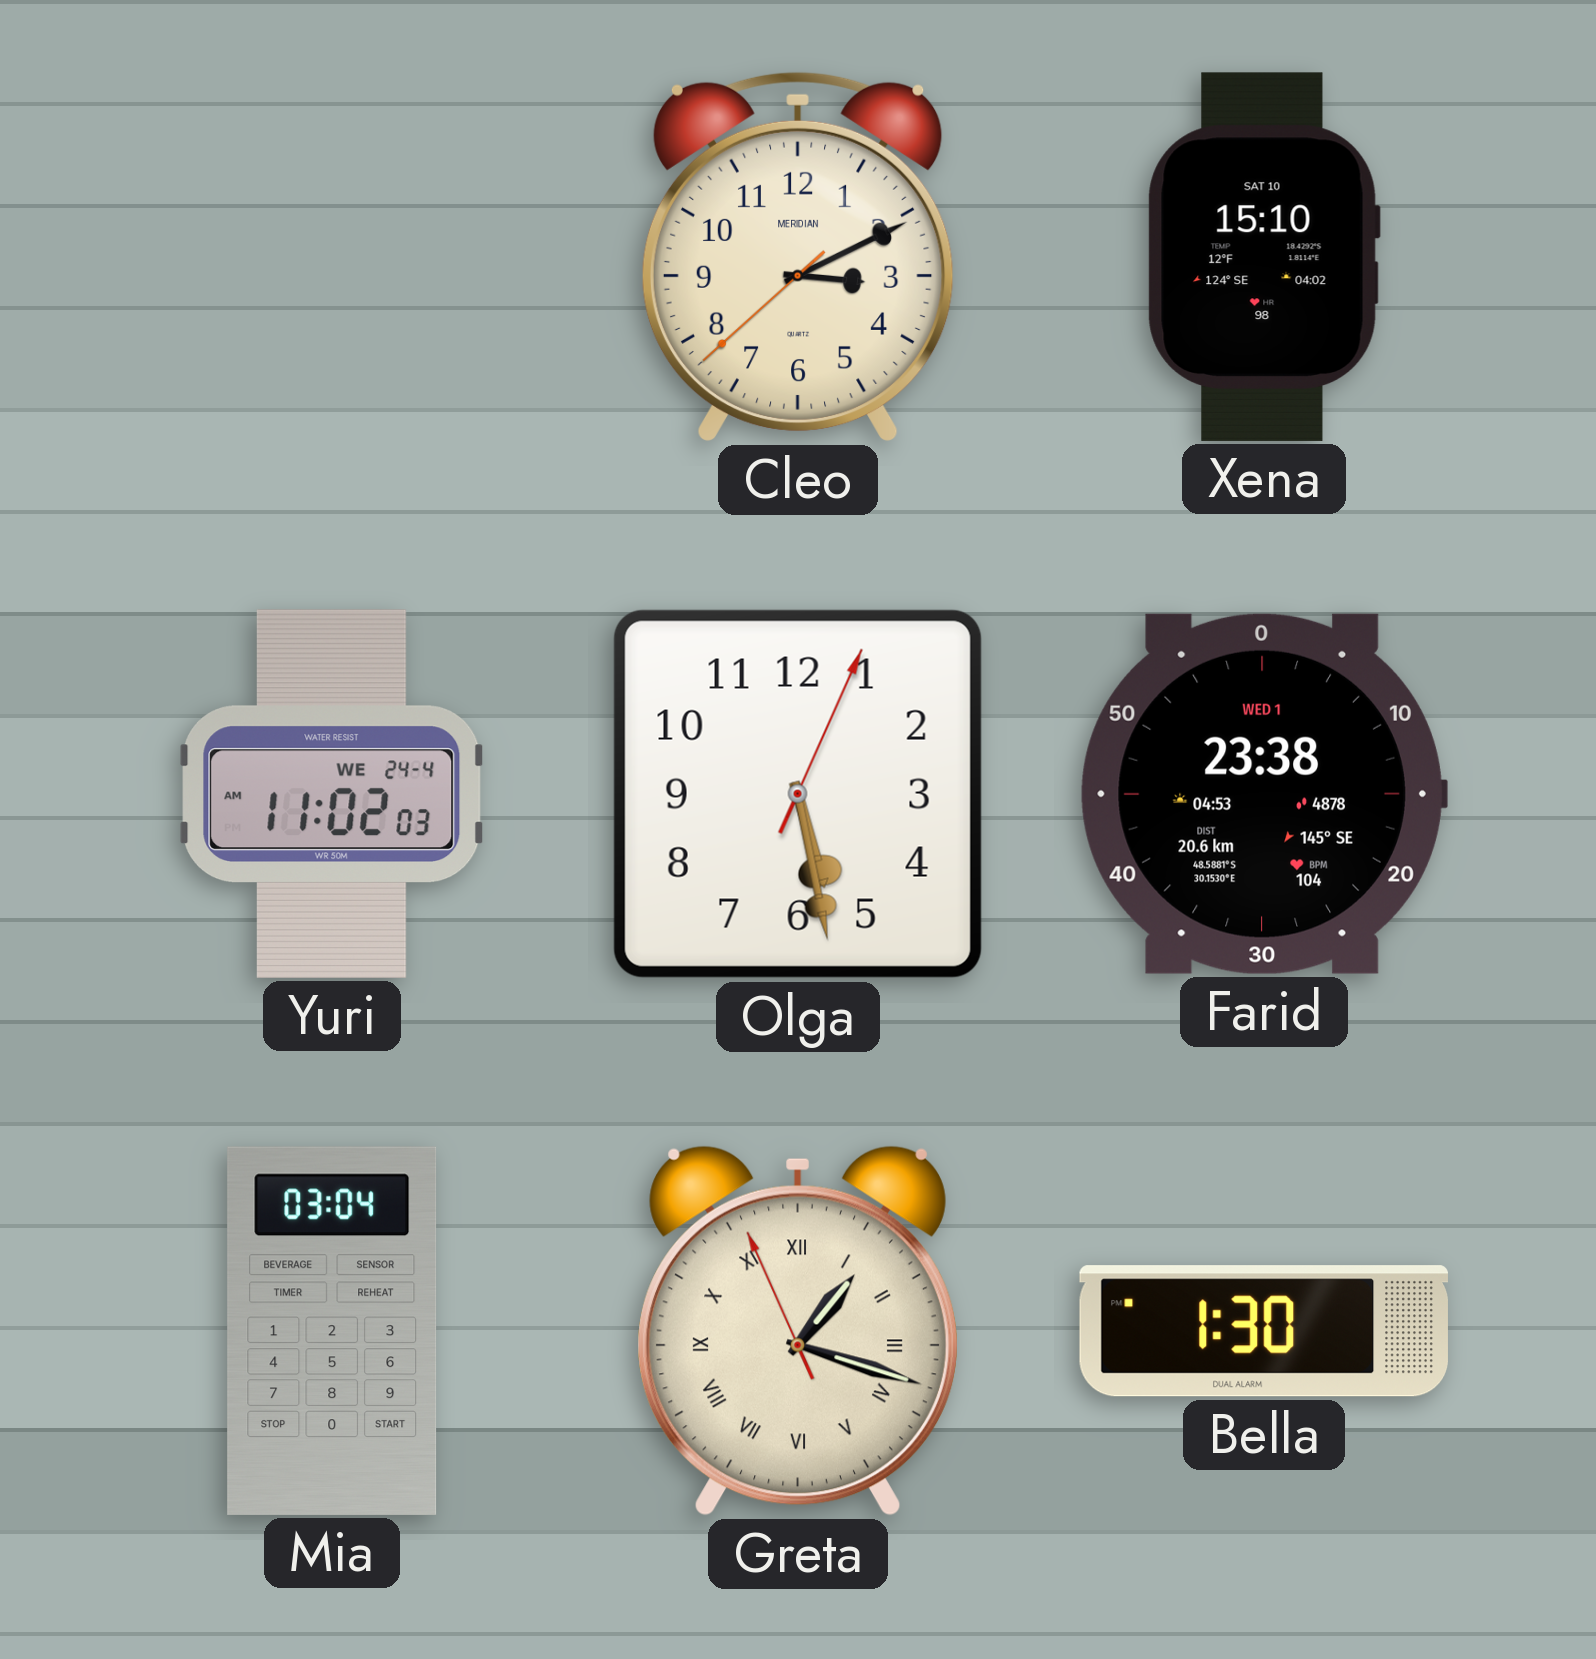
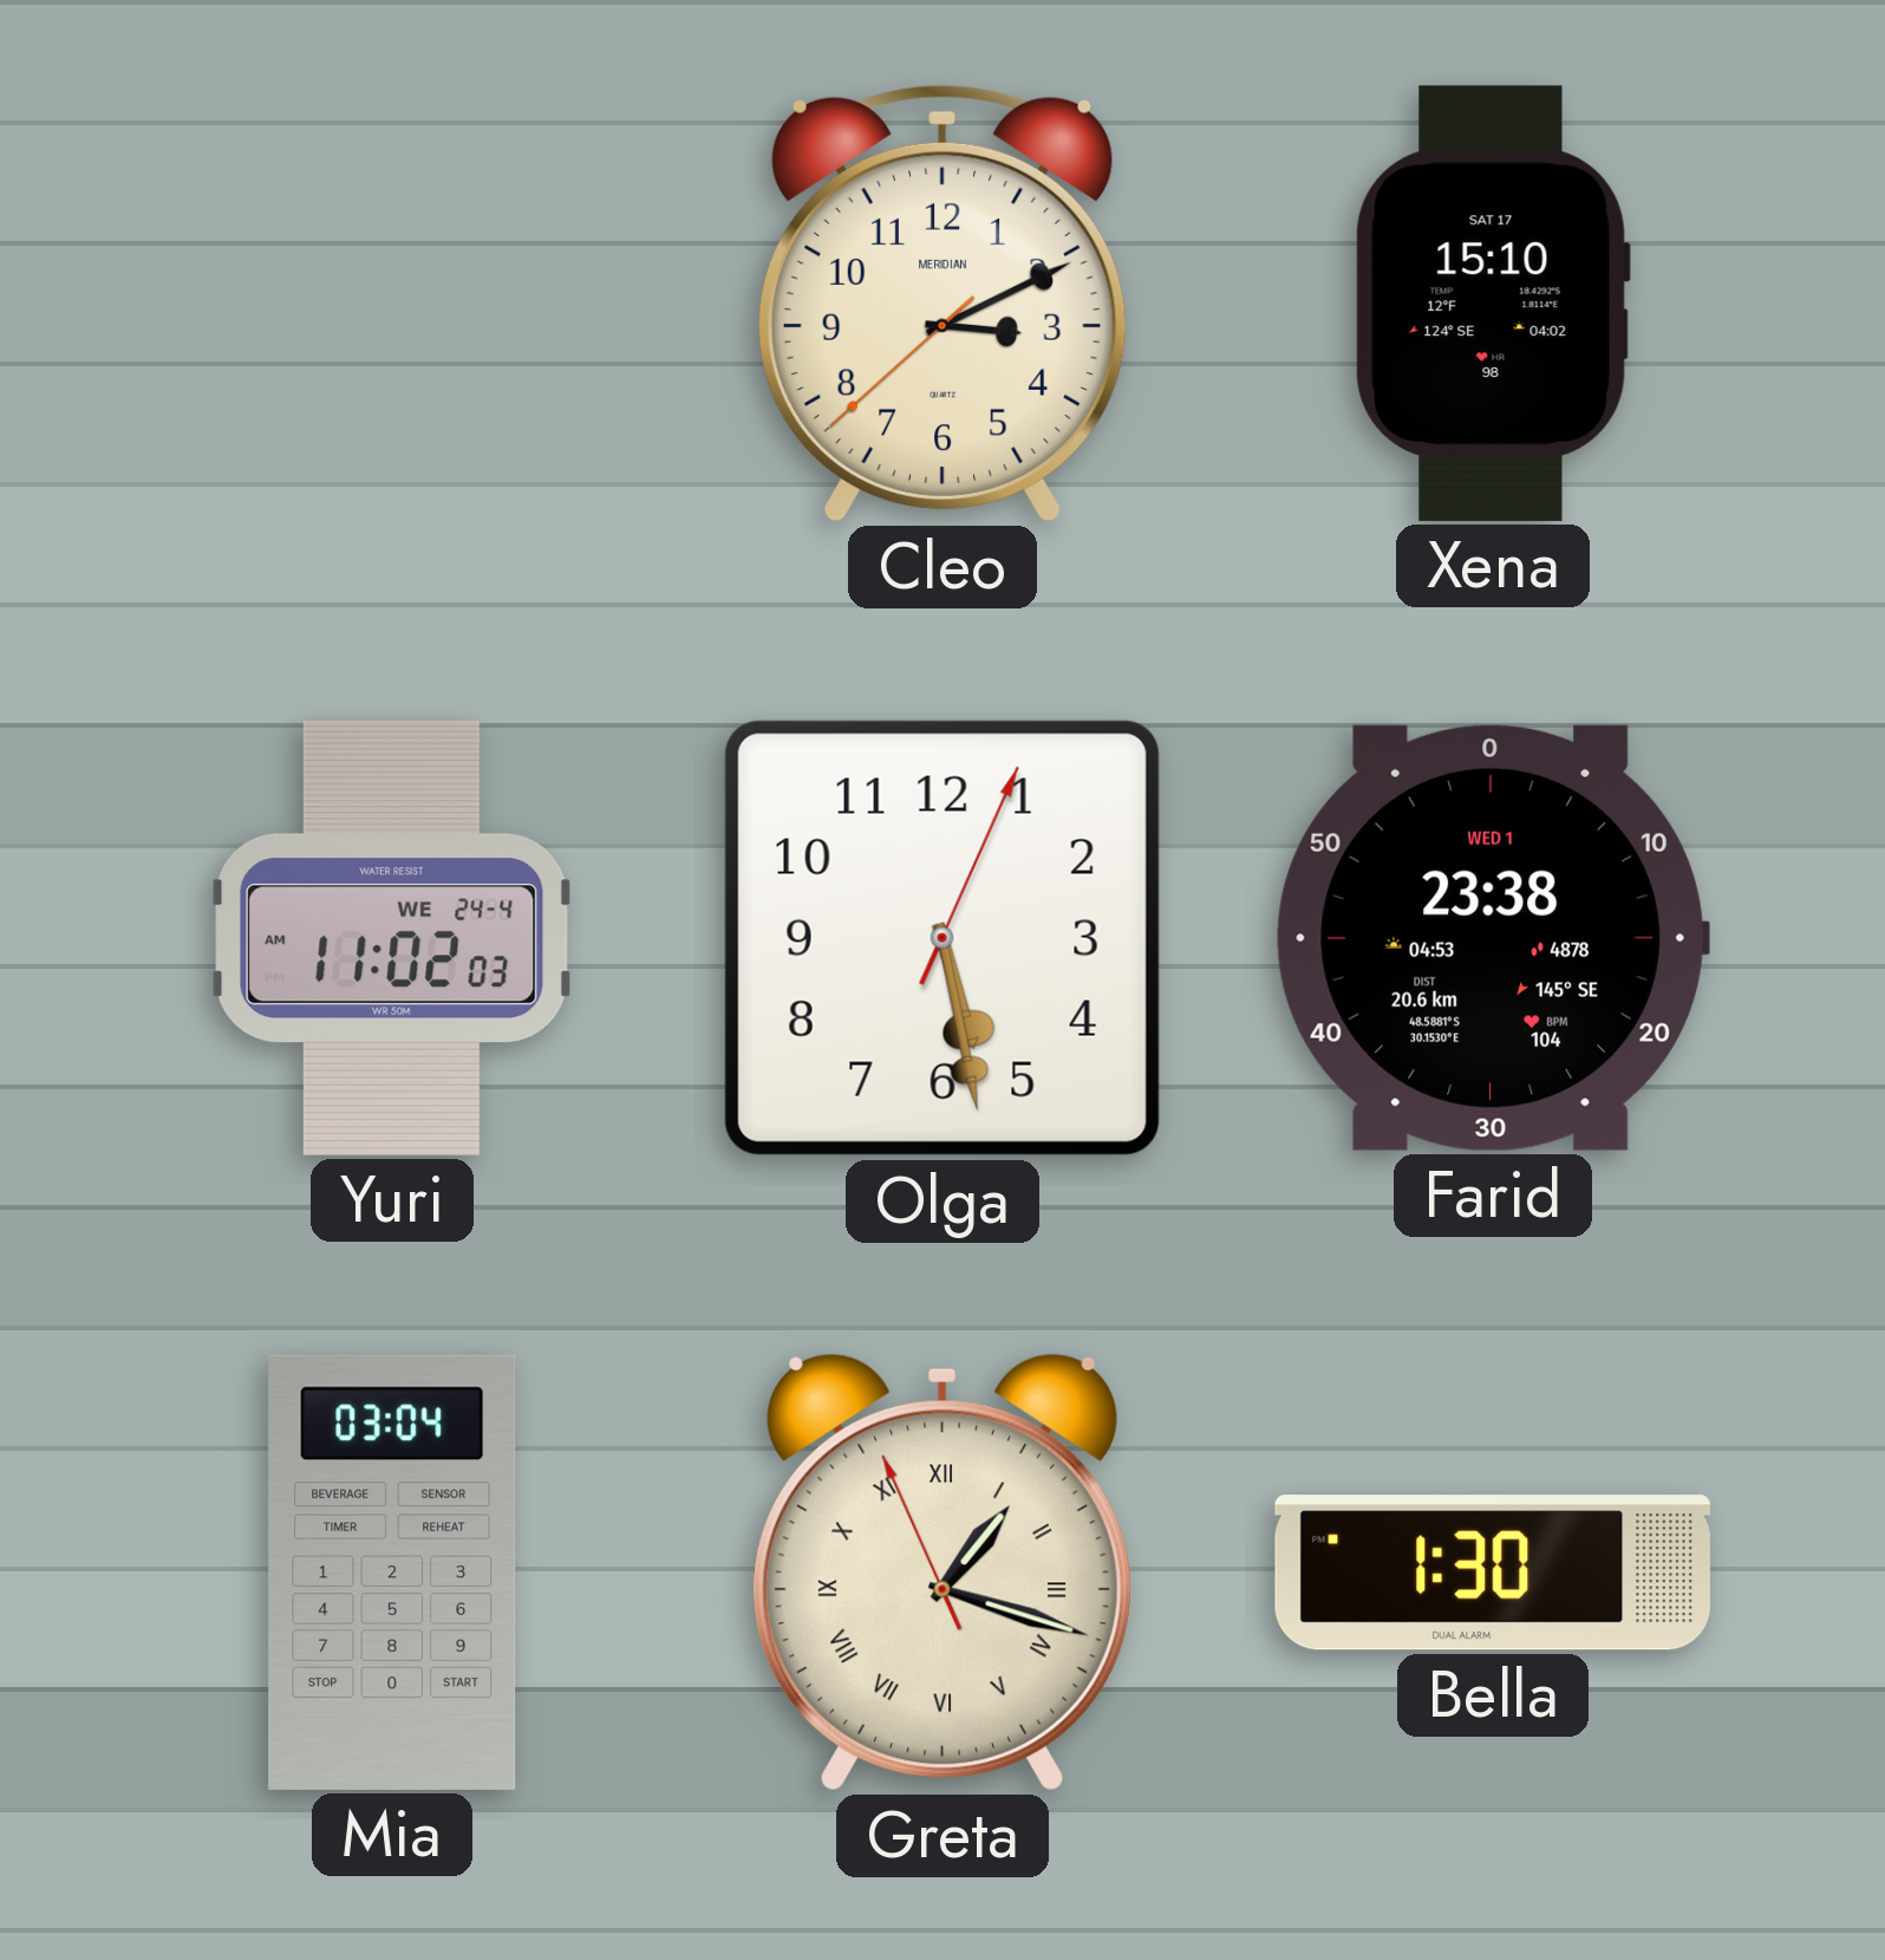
Xena date: SAT 10 -> SAT 17 (1493, 304)
